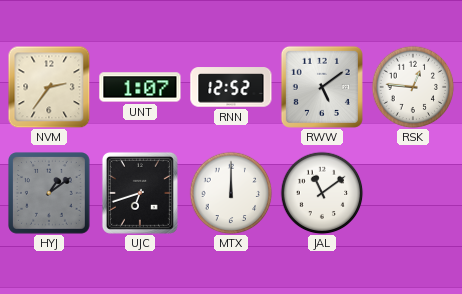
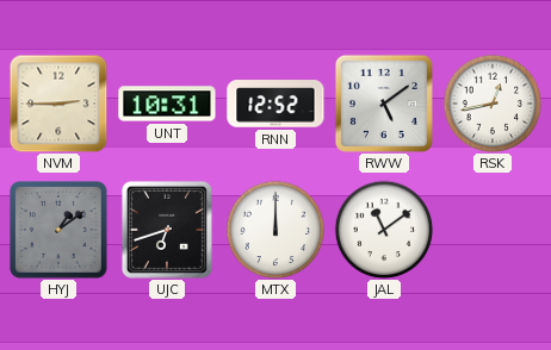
NVM: 2:36 -> 2:45 (58, 104)
UNT: 1:07 -> 10:31 (167, 104)
RSK: 12:46 -> 12:43 (493, 104)
